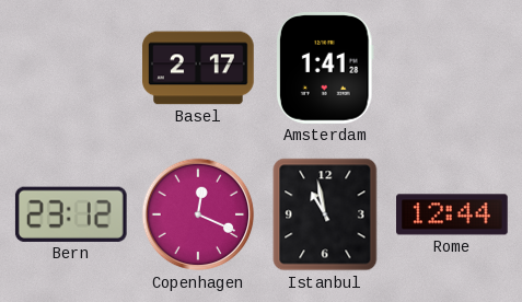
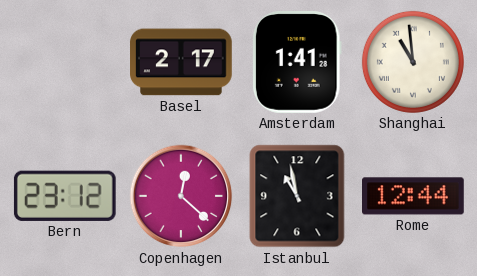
Shanghai: none -> 10:59 (413, 62)
Copenhagen: 12:19 -> 12:22 (181, 196)
